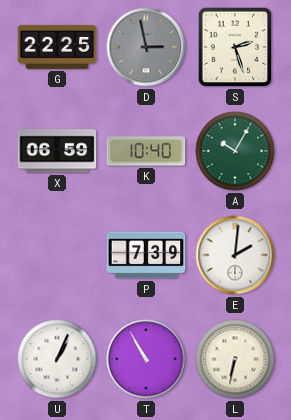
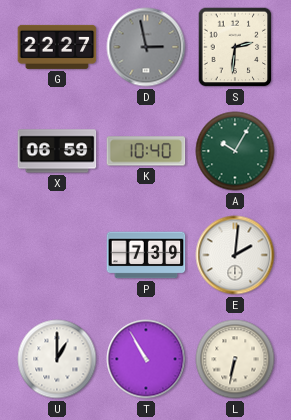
G: 22:25 -> 22:27 (57, 47)
S: 2:27 -> 2:31 (235, 47)
U: 1:04 -> 1:00 (57, 359)
